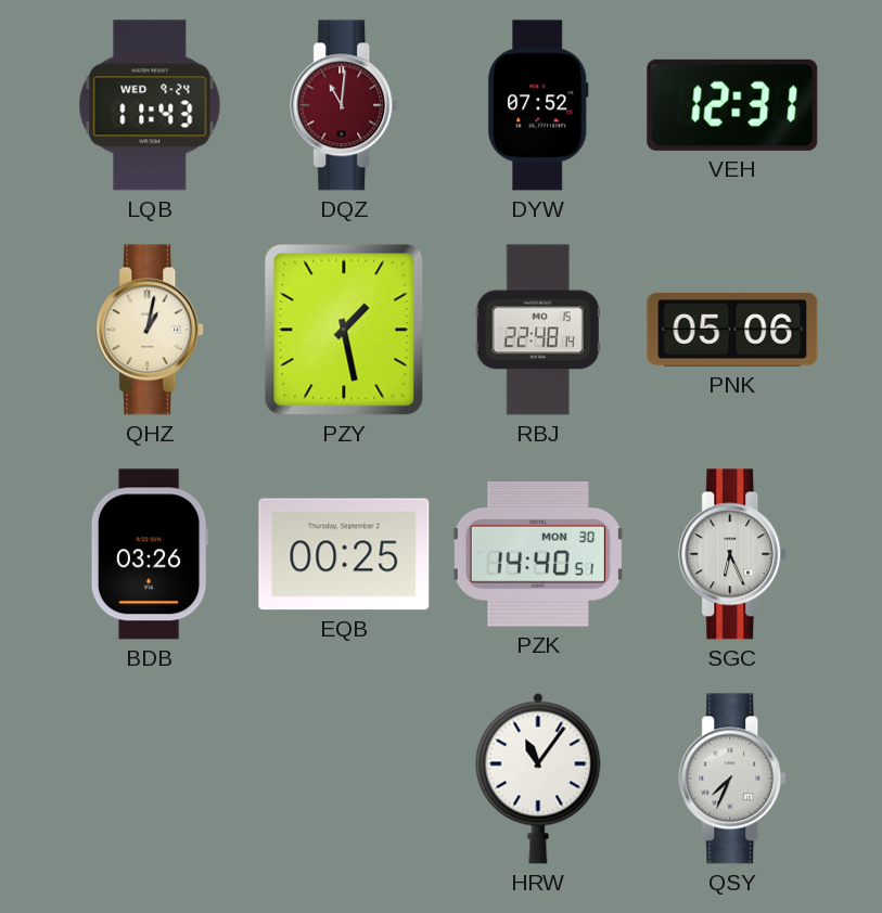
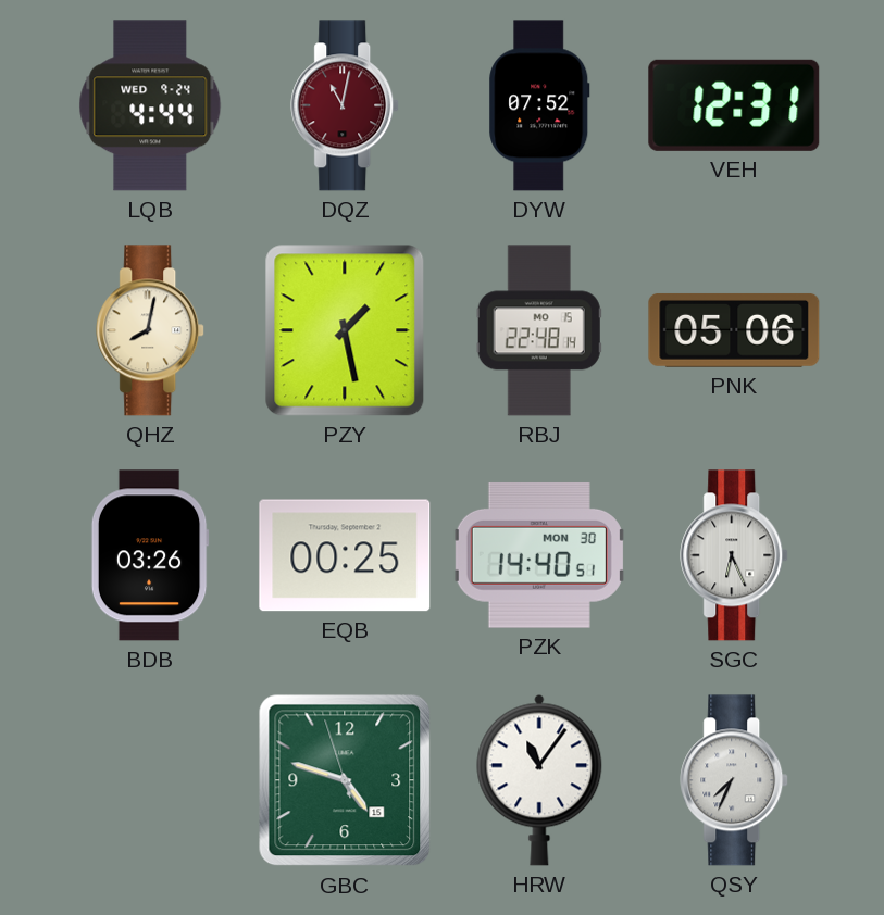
LQB: 11:43 -> 4:44 (150, 105)
DQZ: 11:01 -> 11:02 (346, 105)
QHZ: 1:02 -> 8:02 (151, 330)
GBC: none -> 4:47 (345, 780)
